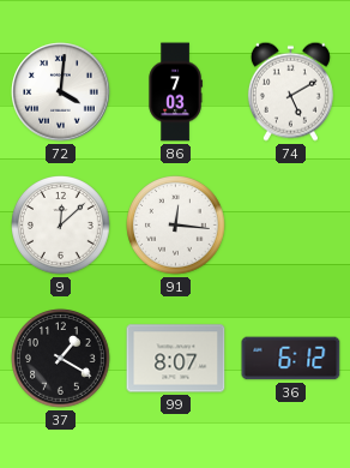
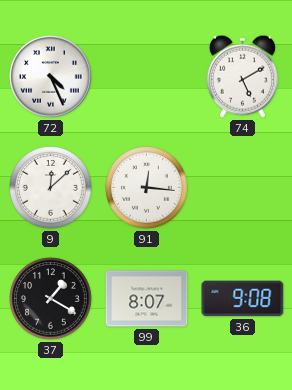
72: 4:01 -> 4:26 (51, 77)
86: 7:03 -> none (175, 92)
36: 6:12 -> 9:08 (243, 299)
